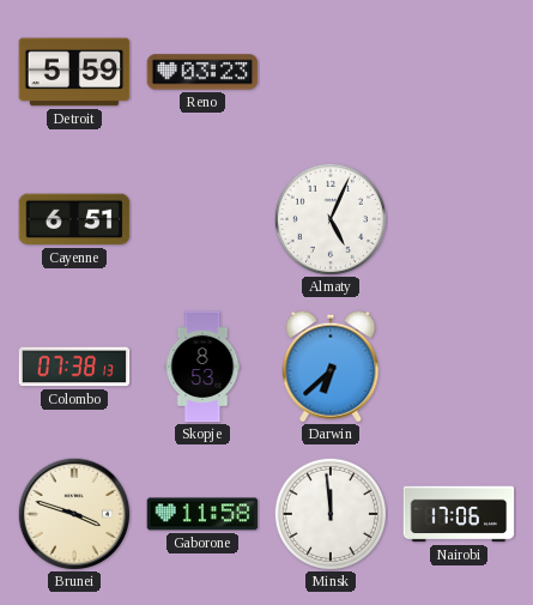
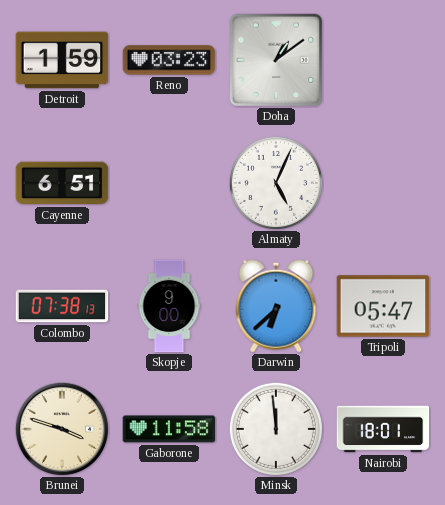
Detroit: 5:59 -> 1:59 (62, 60)
Doha: none -> 1:09 (276, 60)
Skopje: 8:53 -> 9:00 (169, 306)
Tripoli: none -> 05:47 (383, 306)
Nairobi: 17:06 -> 18:01 (383, 429)
